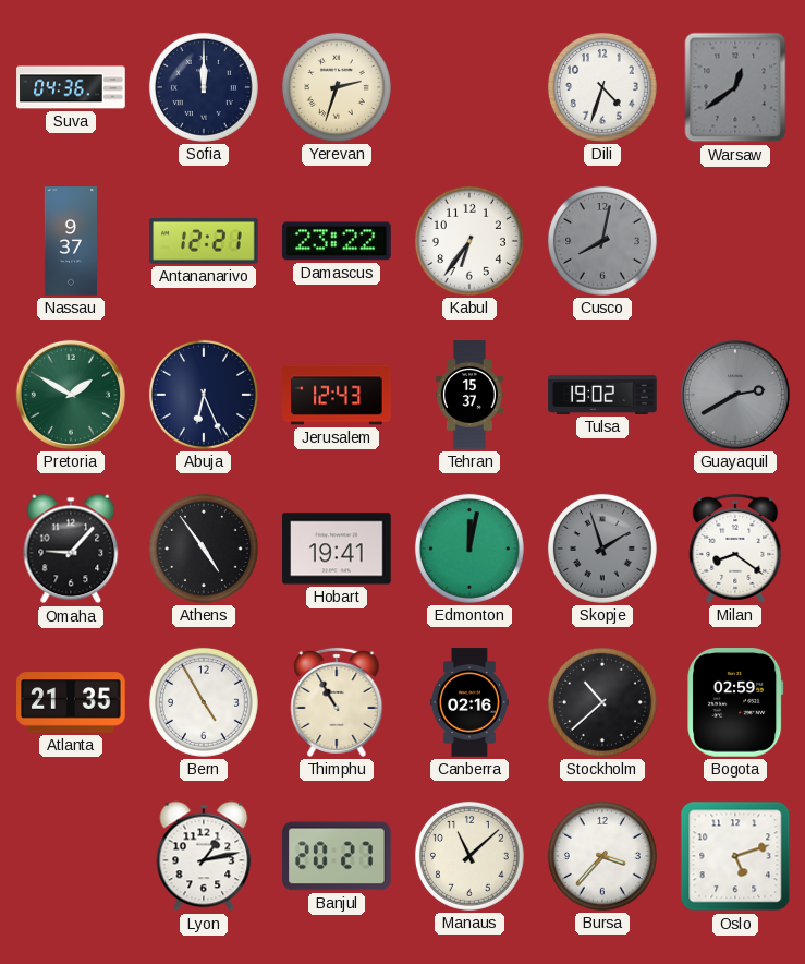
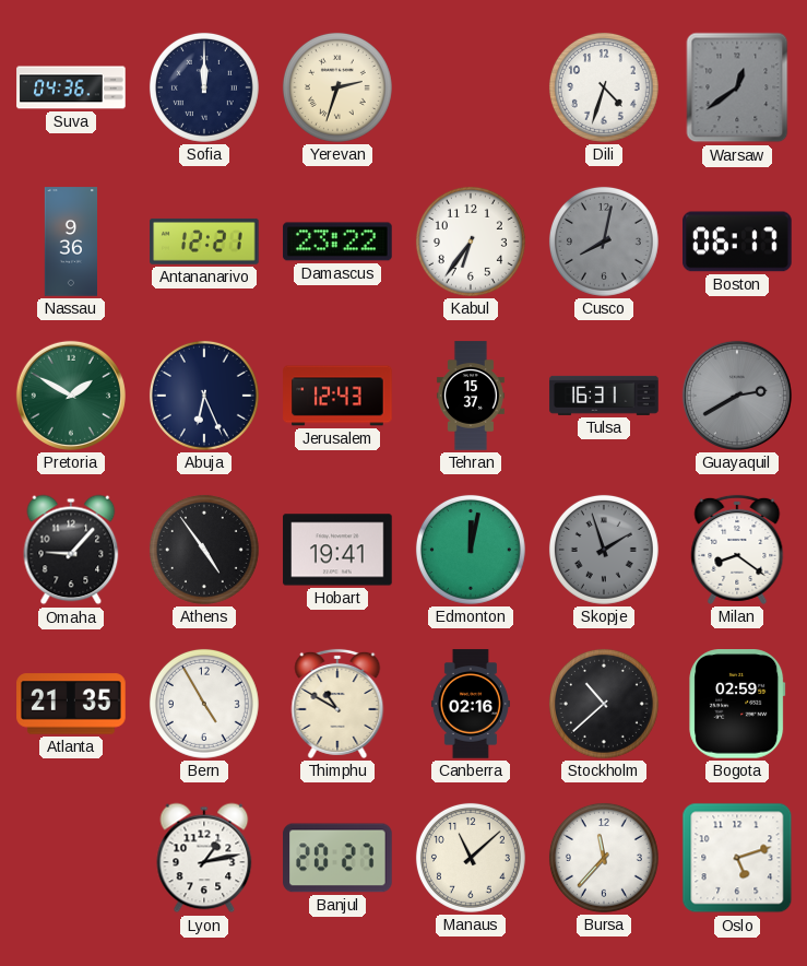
Nassau: 9:37 -> 9:36 (70, 241)
Boston: none -> 06:17 (738, 241)
Tulsa: 19:02 -> 16:31 (604, 396)
Thimphu: 10:55 -> 10:50 (337, 704)
Bursa: 3:37 -> 11:37 (604, 858)
